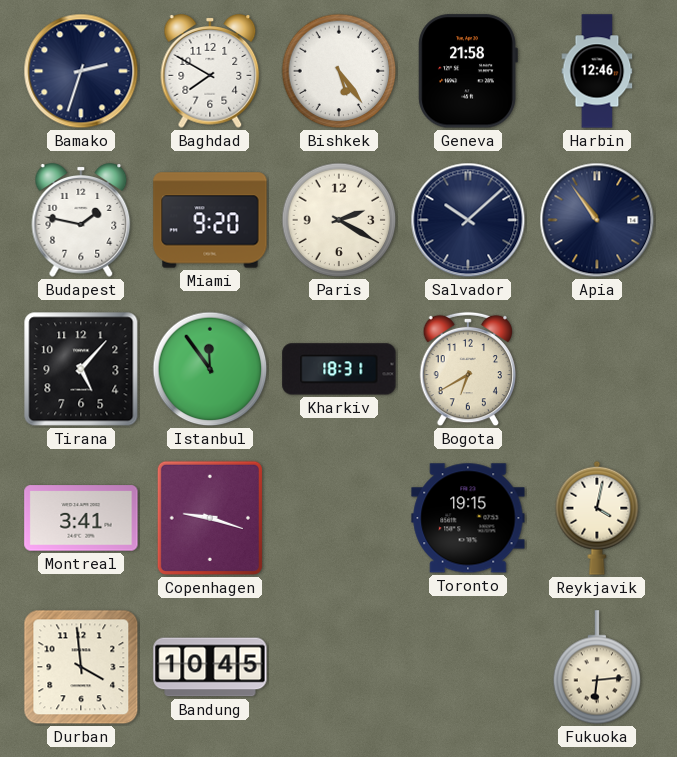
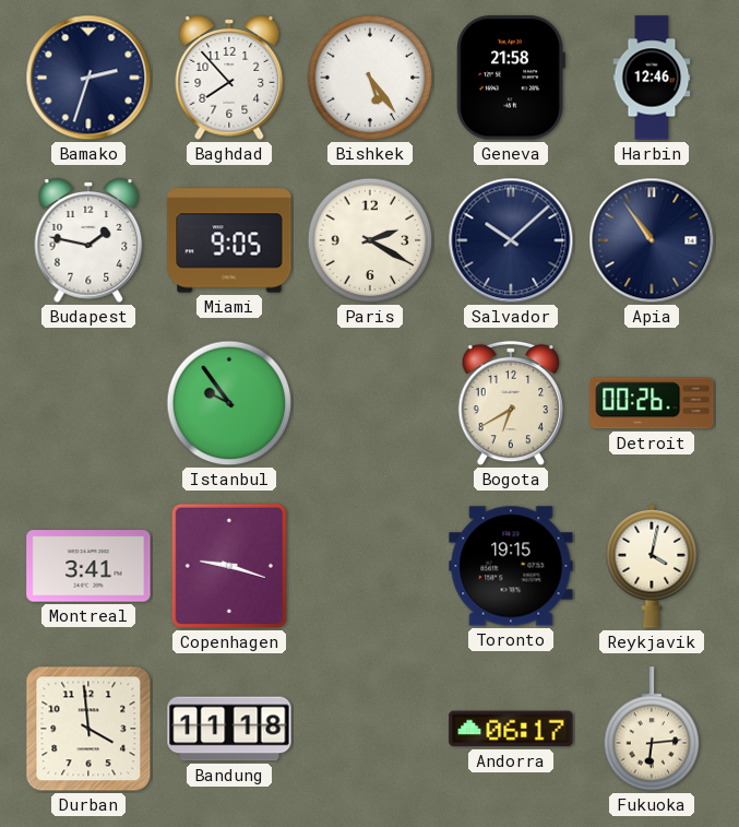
Baghdad: 7:50 -> 7:53 (229, 78)
Miami: 9:20 -> 9:05 (229, 240)
Tirana: 5:07 -> none (81, 369)
Istanbul: 11:54 -> 9:54 (229, 403)
Kharkiv: 18:31 -> none (339, 369)
Detroit: none -> 00:26 (652, 403)
Bandung: 10:45 -> 11:18 (229, 729)
Andorra: none -> 06:17 (511, 729)
